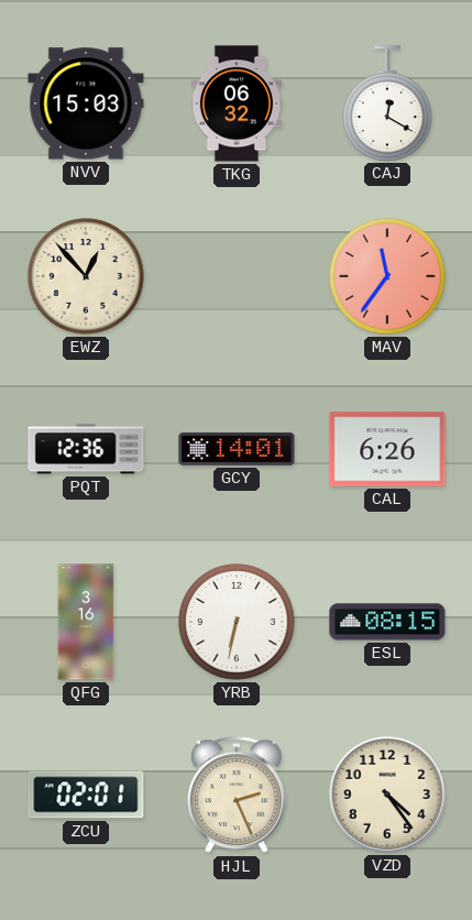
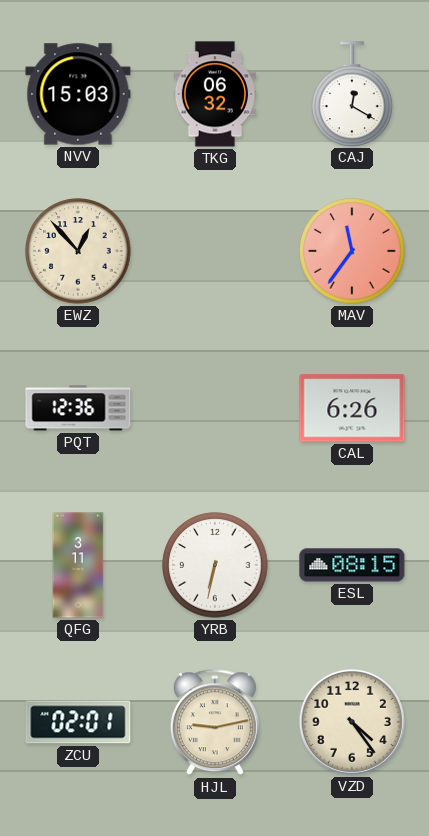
GCY: 14:01 -> none (237, 449)
QFG: 3:16 -> 3:11 (78, 565)
HJL: 2:26 -> 9:13 (215, 723)
